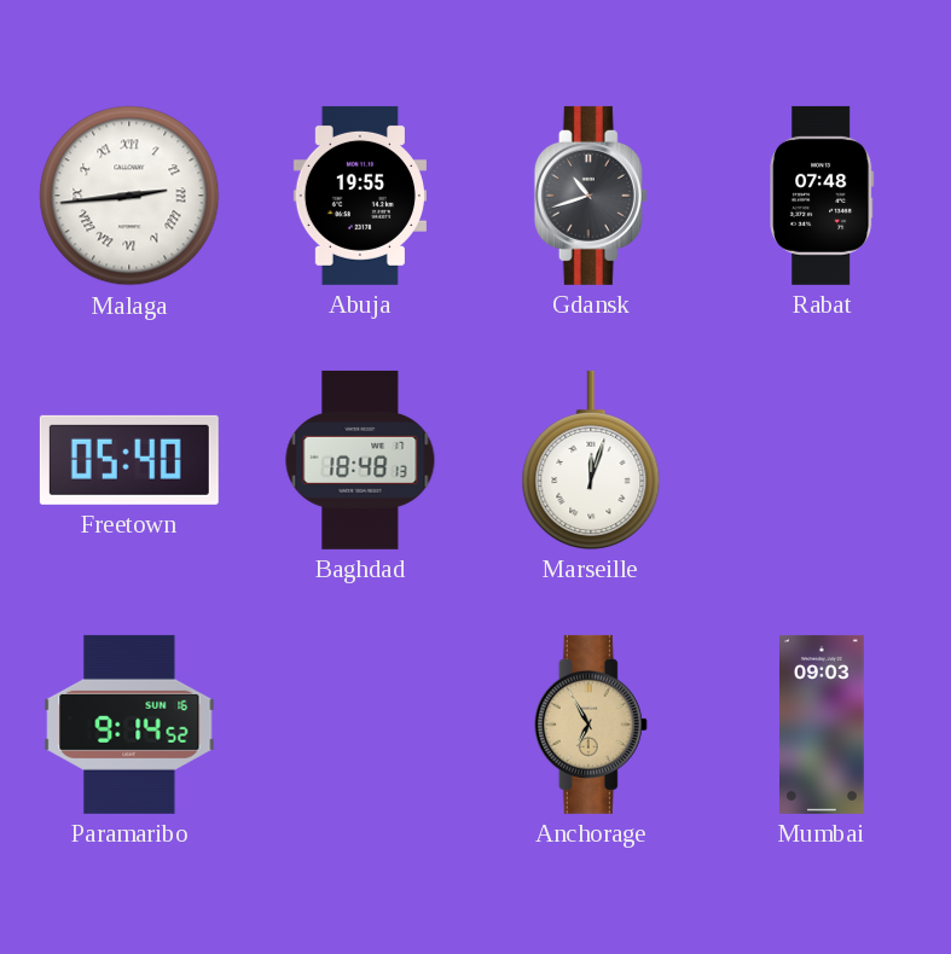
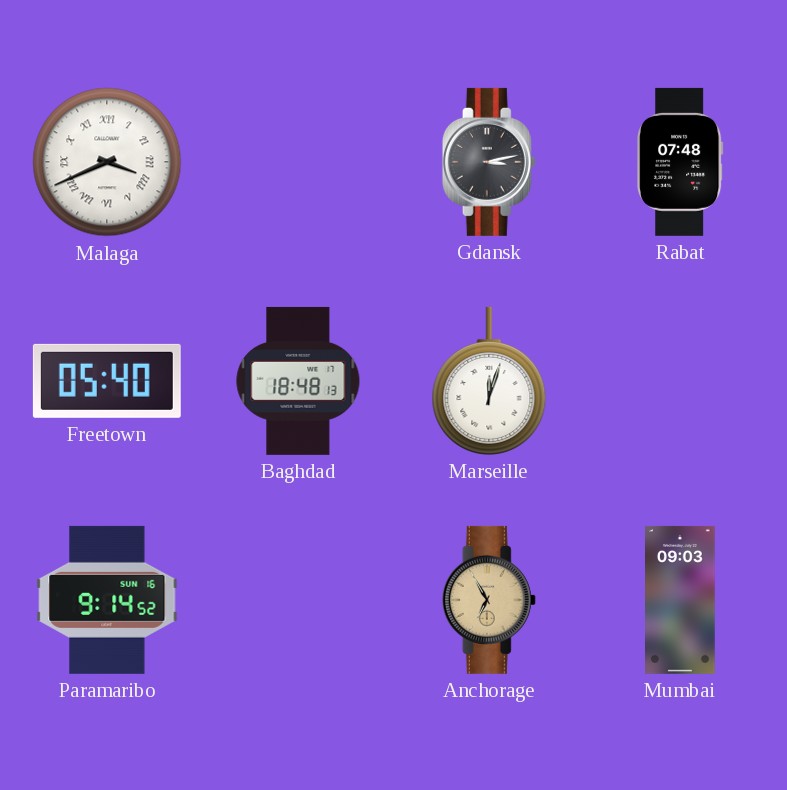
Malaga: 2:44 -> 3:41 (107, 162)
Abuja: 19:55 -> none (360, 196)
Gdansk: 10:42 -> 3:13 (489, 162)
